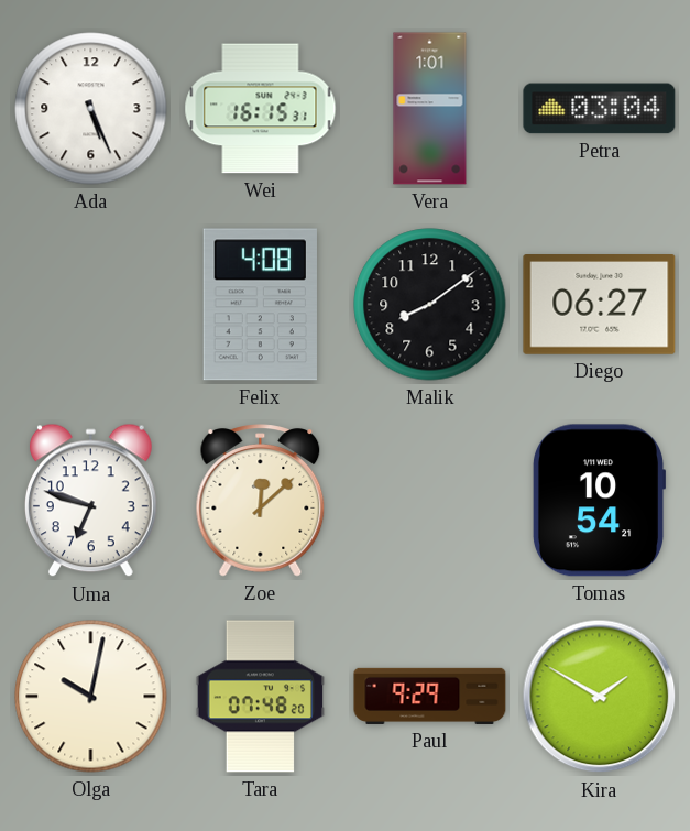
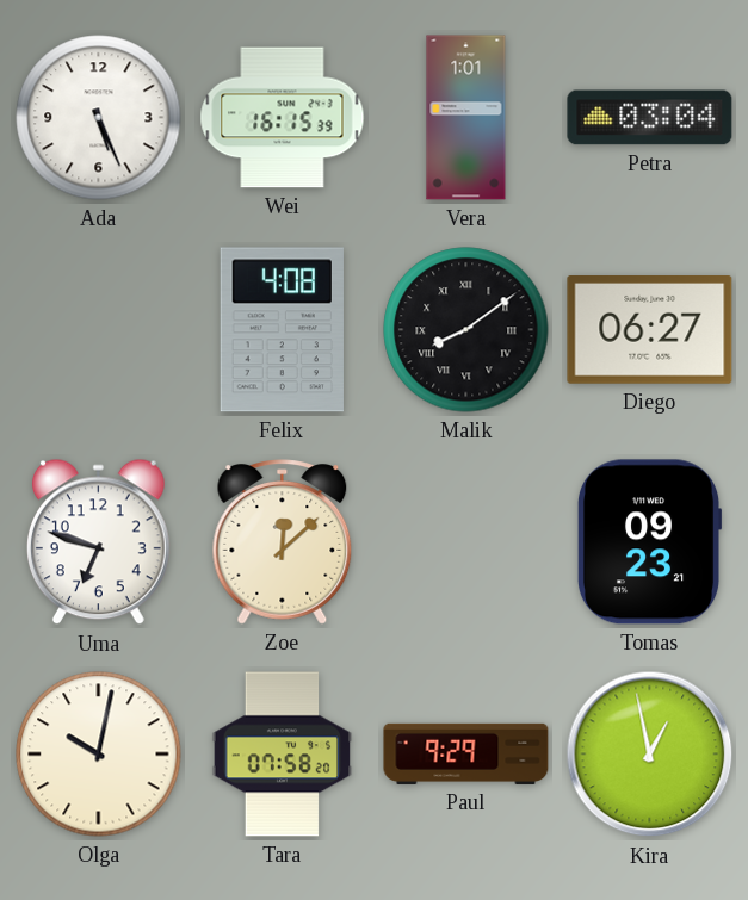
Wei: 16:15:31 -> 16:15:39 (283, 118)
Malik numerals: Arabic -> Roman (466, 330)
Tomas: 10:54 -> 09:23 (649, 542)
Tara: 07:48 -> 07:58 (283, 755)
Kira: 1:50 -> 12:58 (650, 755)
